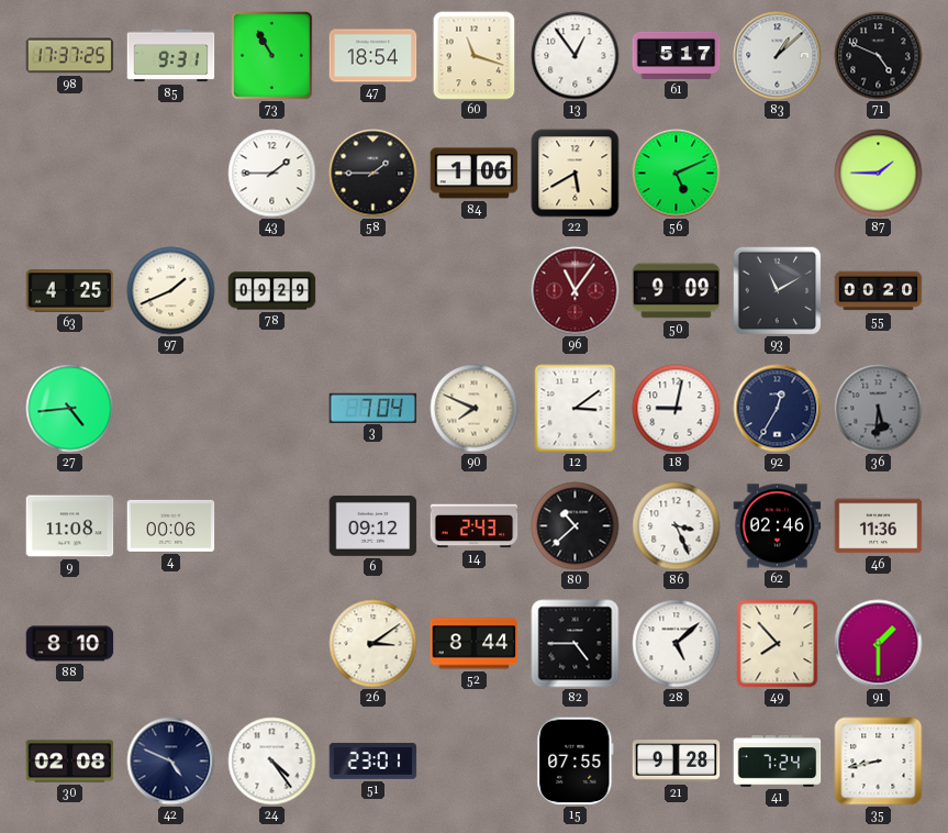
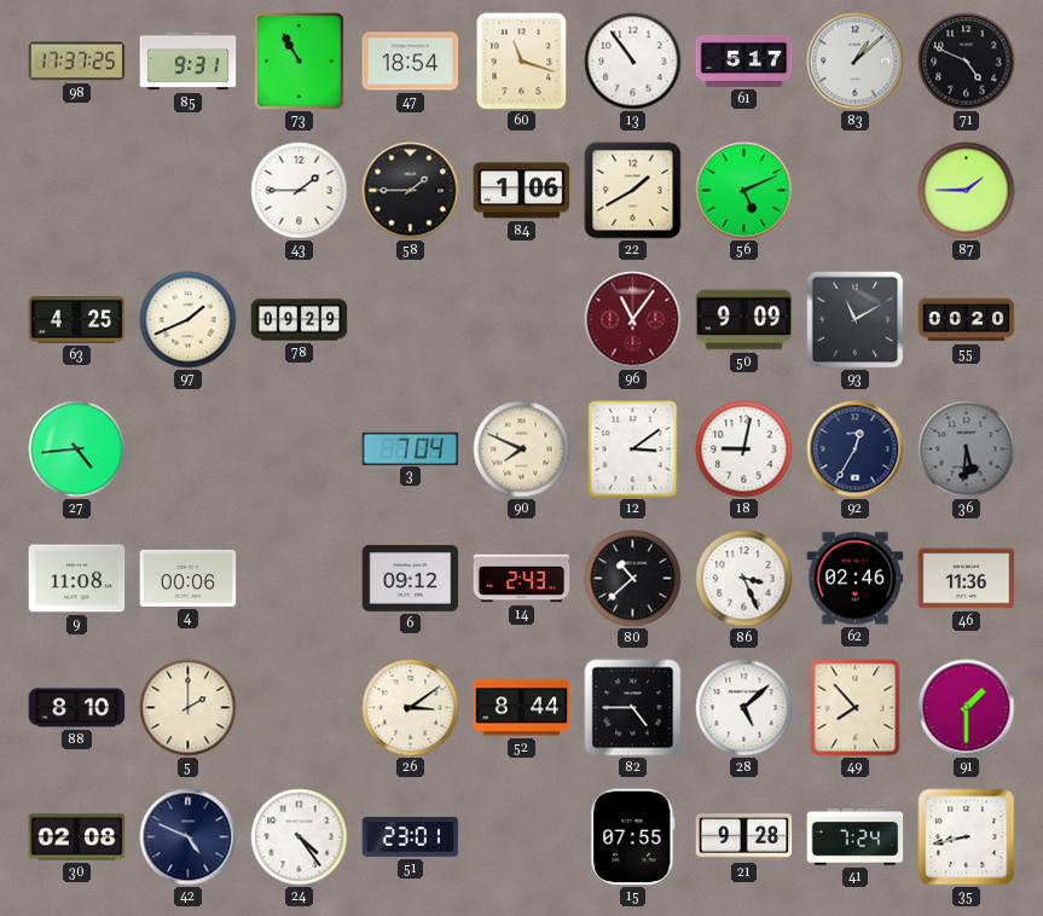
13: 12:54 -> 10:54 (633, 62)
22: 5:40 -> 1:40 (633, 191)
5: none -> 2:00 (189, 708)
